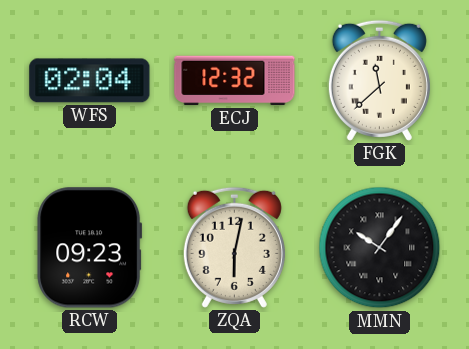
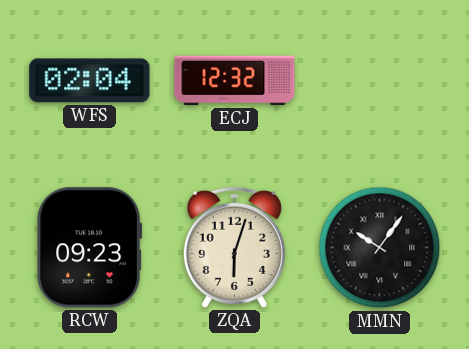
FGK: 11:38 -> none (379, 80)
ZQA: 6:02 -> 6:03 (234, 247)
